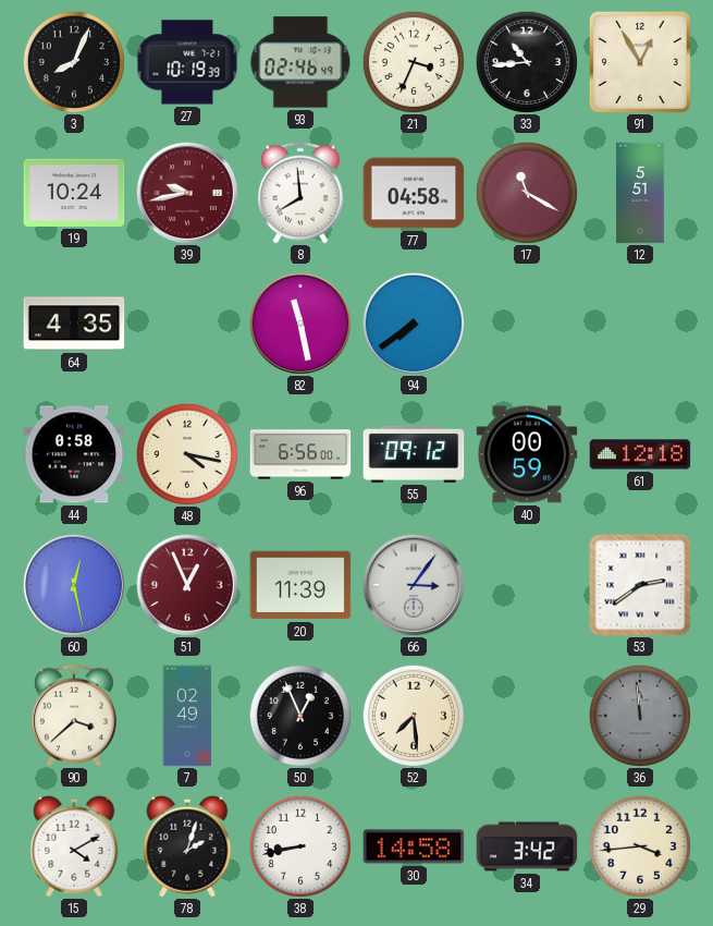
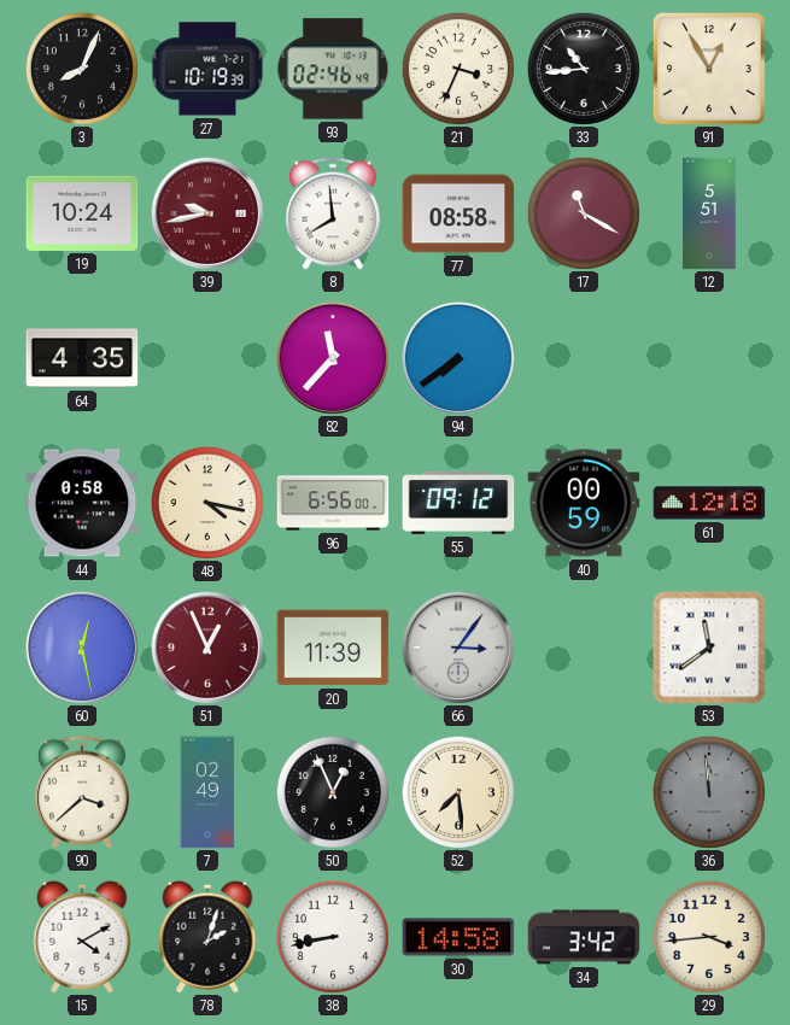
77: 04:58 -> 08:58 (458, 213)
82: 11:28 -> 11:37 (333, 358)
53: 2:39 -> 11:39 (709, 648)
